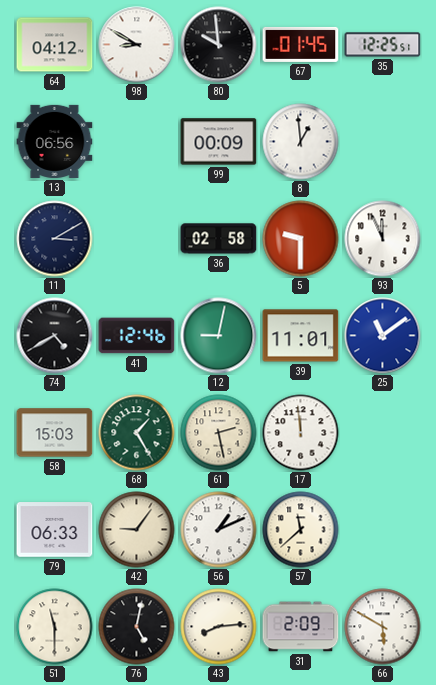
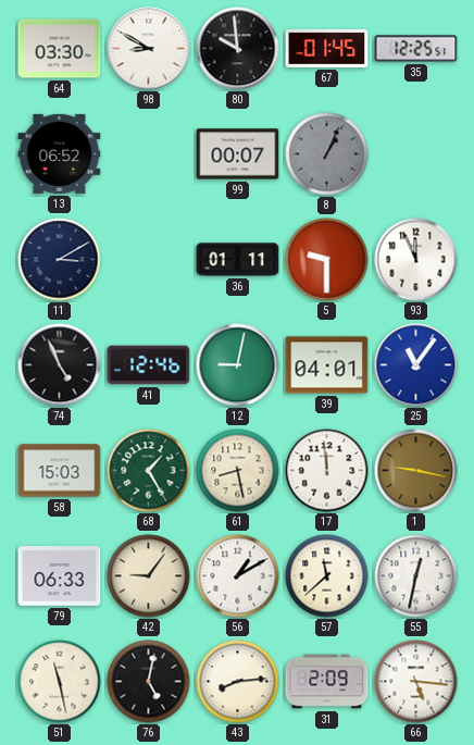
64: 04:12 -> 03:30 (60, 49)
13: 06:56 -> 06:52 (60, 153)
99: 00:09 -> 00:07 (238, 154)
8: 12:59 -> 1:04 (327, 154)
8 dial: white -> grey (327, 154)
36: 02:58 -> 01:11 (238, 260)
74: 4:40 -> 4:56 (60, 365)
39: 11:01 -> 04:01 (327, 365)
25: 11:09 -> 11:06 (416, 365)
61: 2:28 -> 8:28 (238, 471)
1: none -> 9:17 (416, 471)
56: 1:11 -> 1:10 (238, 576)
55: none -> 12:32 (416, 576)
51: 11:30 -> 11:28 (60, 682)
66: 5:50 -> 5:16 (416, 682)
